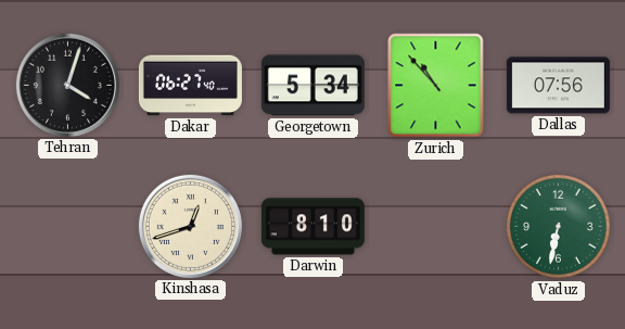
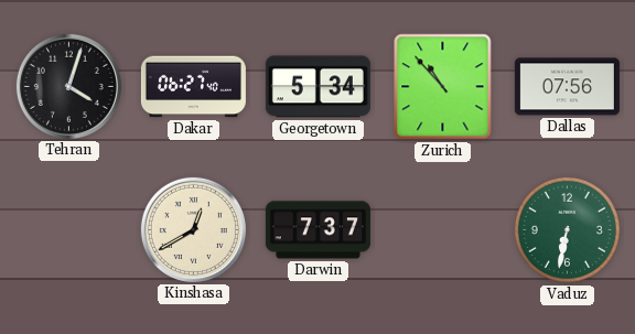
Kinshasa: 12:42 -> 12:40 (193, 229)
Darwin: 8:10 -> 7:37 (317, 230)
